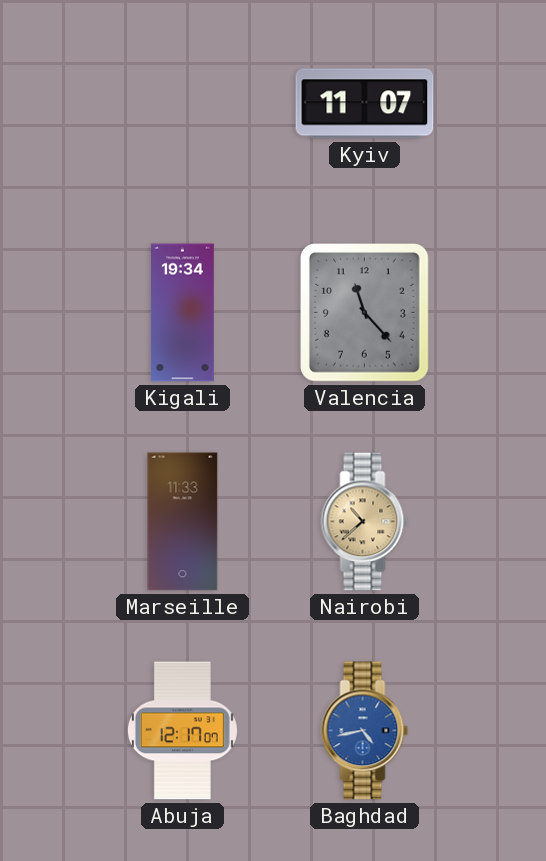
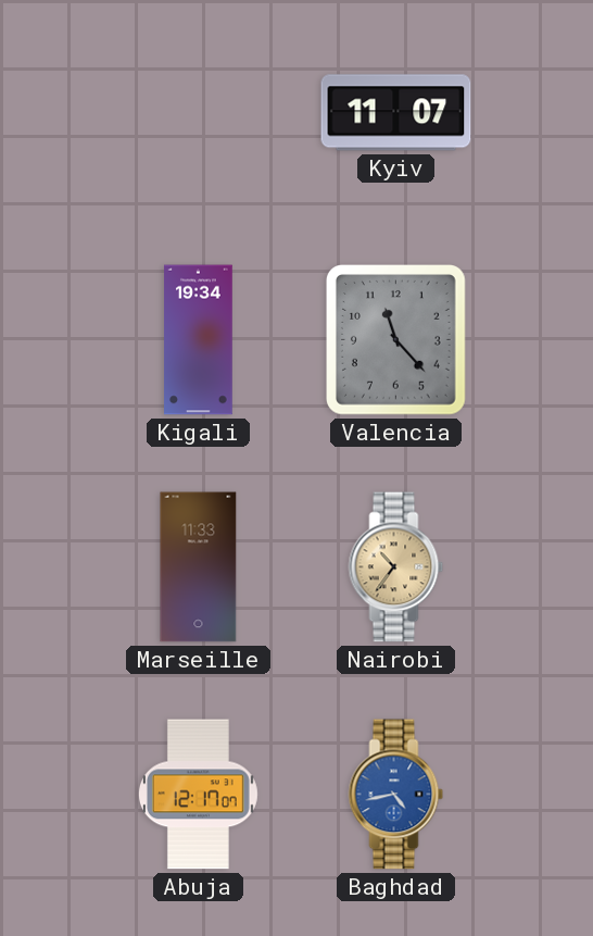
Nairobi: 10:38 -> 10:36 (396, 567)
